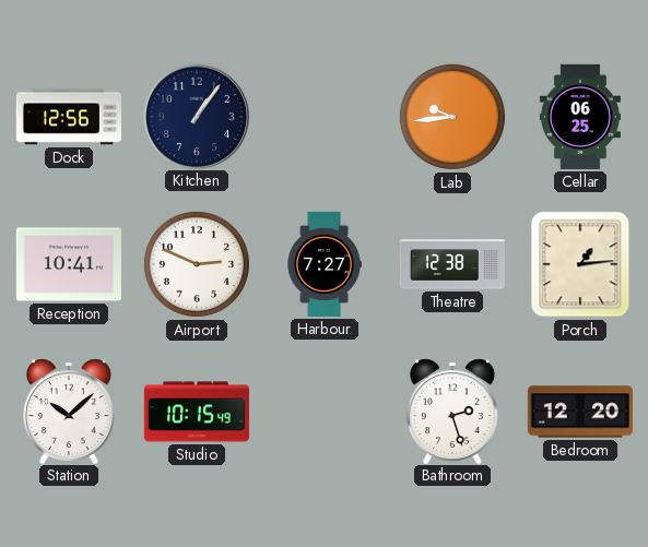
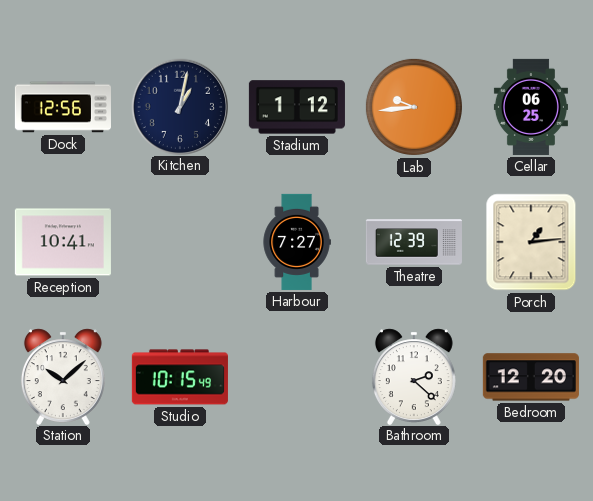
Kitchen: 1:06 -> 1:02 (179, 106)
Stadium: none -> 1:12 (297, 107)
Airport: 2:49 -> none (197, 264)
Theatre: 12:38 -> 12:39 (414, 242)
Bathroom: 2:27 -> 2:22 (414, 376)
